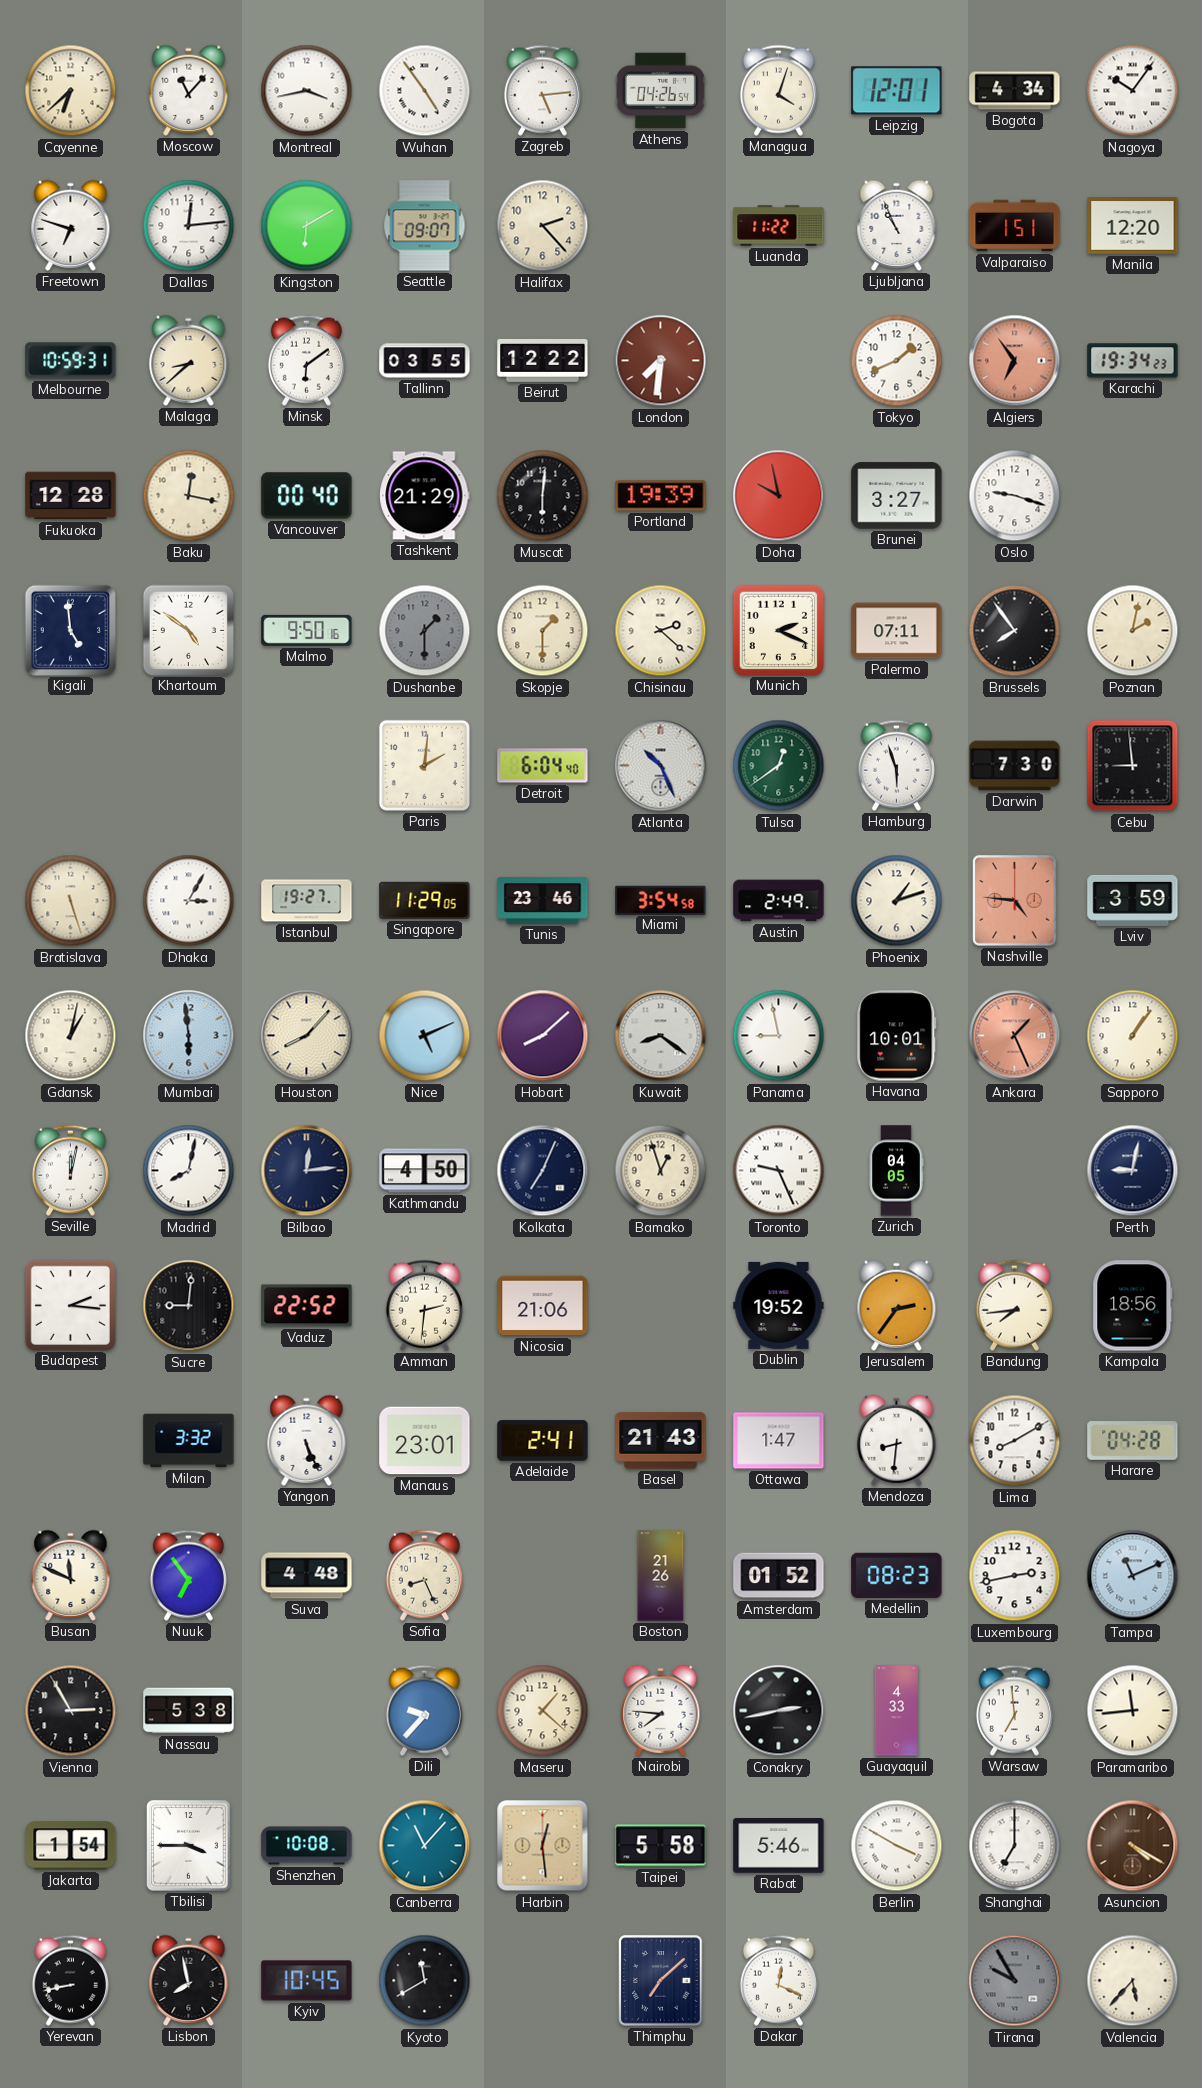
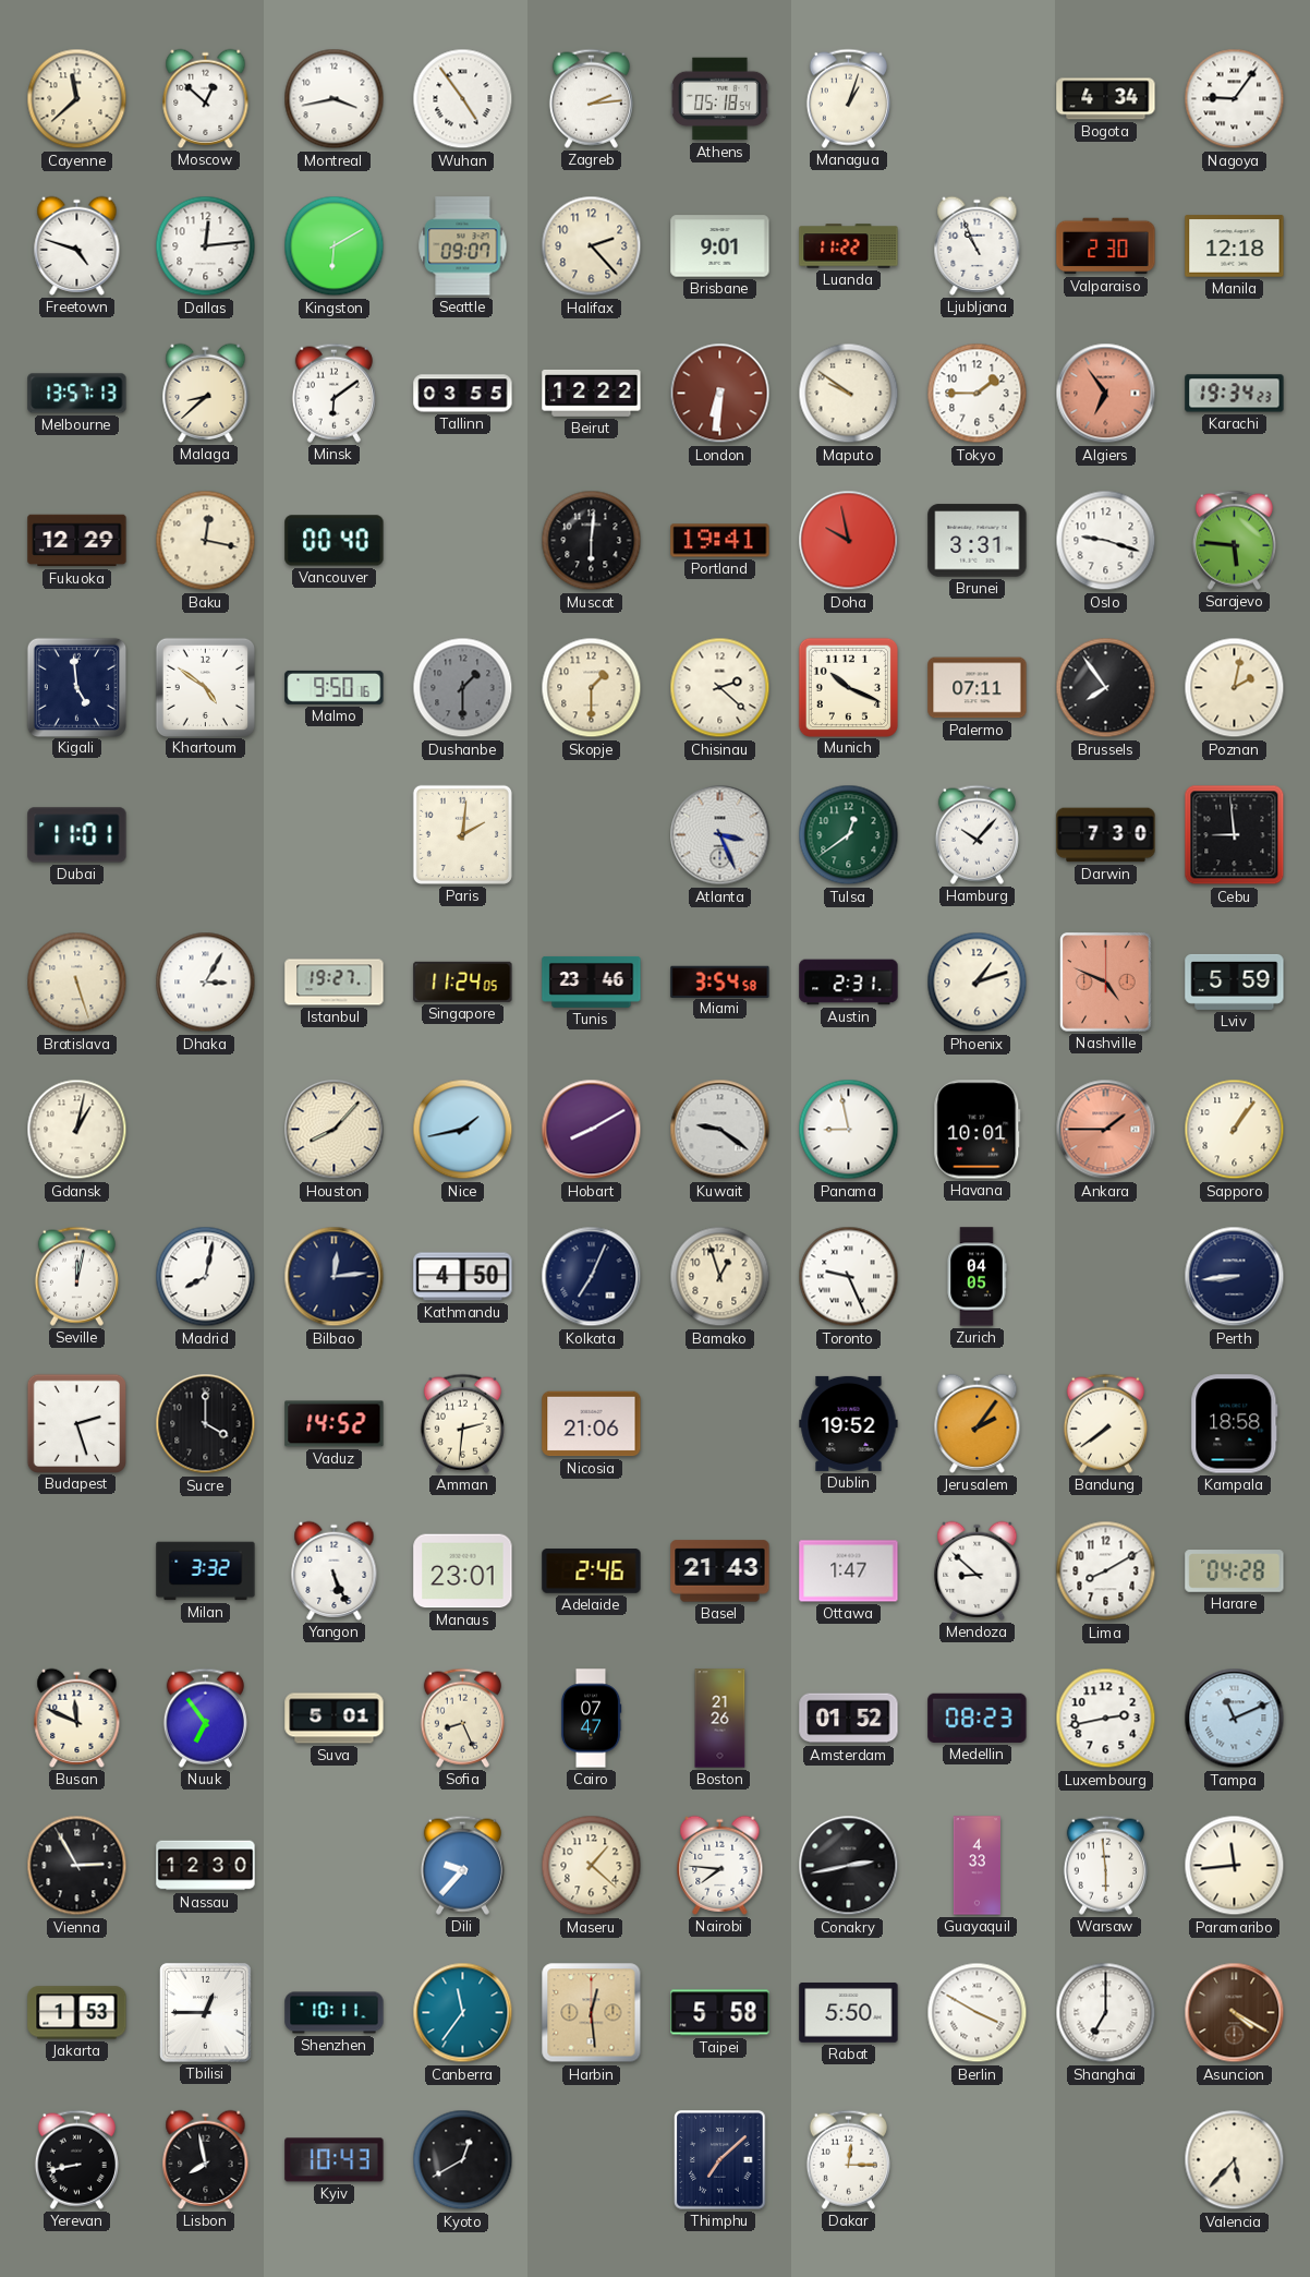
Cayenne: 6:38 -> 11:38 (77, 99)
Moscow: 11:07 -> 12:52 (206, 98)
Zagreb: 5:14 -> 2:14 (591, 98)
Athens: 04:26 -> 05:18 (720, 99)
Managua: 4:03 -> 1:03 (848, 98)
Leipzig: 12:01 -> none (897, 91)
Nagoya: 10:06 -> 9:06 (1235, 99)
Freetown: 6:48 -> 4:48 (77, 245)
Brisbane: none -> 9:01 (720, 246)
Valparaiso: 1:51 -> 2:30 (1106, 246)
Manila: 12:20 -> 12:18 (1235, 246)
Melbourne: 10:59 -> 13:57 (77, 394)
London: 7:31 -> 6:31 (720, 394)
Maputo: none -> 9:51 (849, 394)
Tokyo: 1:41 -> 1:45 (978, 394)
Fukuoka: 12:28 -> 12:29 (77, 541)
Tashkent: 21:29 -> none (425, 496)
Portland: 19:39 -> 19:41 (720, 541)
Brunei: 3:27 -> 3:31 (978, 541)
Sarajevo: none -> 5:46 (1234, 540)
Munich: 2:19 -> 10:19 (848, 687)
Dubai: none -> 11:01 (77, 835)
Detroit: 6:04 -> none (543, 766)
Atlanta: 10:26 -> 3:26 (720, 835)
Hamburg: 5:57 -> 10:07 (977, 834)
Singapore: 11:29 -> 11:24 (463, 981)
Austin: 2:49 -> 2:31 (849, 983)
Nashville: 4:46 -> 4:49 (1106, 983)
Lviv: 3:59 -> 5:59 (1235, 981)
Mumbai: 5:59 -> none (189, 1036)
Nice: 5:11 -> 1:43 (463, 1130)
Hobart: 8:08 -> 8:10 (592, 1130)
Kuwait: 8:21 -> 9:21 (720, 1130)
Ankara: 1:26 -> 1:45 (1106, 1130)
Perth: 9:02 -> 8:44 (1235, 1277)
Budapest: 2:16 -> 2:27 (76, 1423)
Sucre: 9:01 -> 4:00 (206, 1424)
Vaduz: 22:52 -> 14:52 (335, 1424)
Jerusalem: 2:36 -> 2:06 (978, 1423)
Bandung: 7:44 -> 7:39 (1105, 1423)
Kampala: 18:56 -> 18:58 (1235, 1424)
Adelaide: 2:41 -> 2:46 (592, 1571)
Mendoza: 8:31 -> 8:52 (978, 1570)
Suva: 4:48 -> 5:01 (335, 1719)
Cairo: none -> 07:47 (591, 1719)
Nassau: 5:38 -> 12:30 (206, 1866)
Warsaw: 6:59 -> 5:59 (1105, 1865)
Jakarta: 1:54 -> 1:53 (77, 2013)
Tbilisi: 3:45 -> 12:45 (206, 2013)
Shenzhen: 10:08 -> 10:11 (335, 2013)
Canberra: 11:07 -> 11:36 (463, 2013)
Rabat: 5:46 -> 5:50 (849, 2013)
Kyiv: 10:45 -> 10:43 (335, 2160)
Kyoto: 11:40 -> 12:40 (463, 2160)
Dakar: 12:19 -> 12:15 (848, 2159)
Tirana: 9:55 -> none (1015, 1981)
